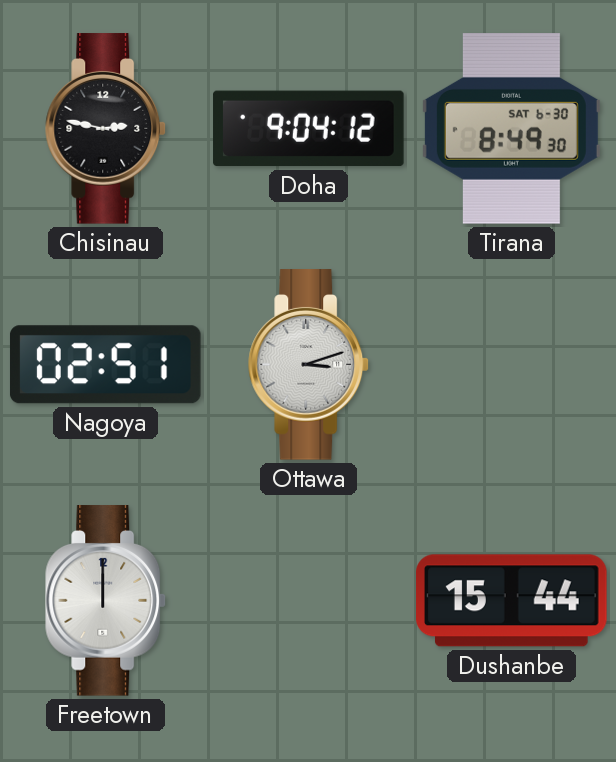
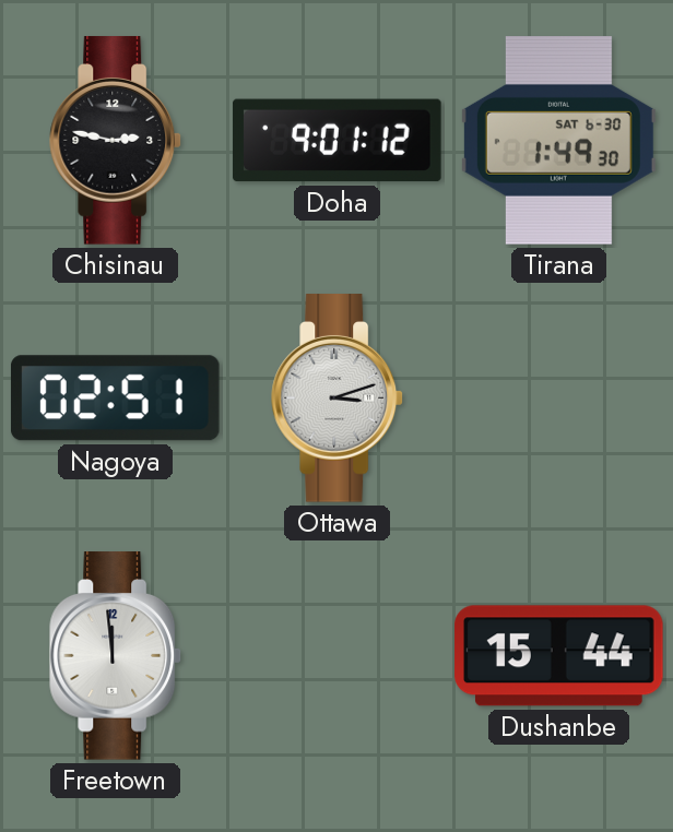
Doha: 9:04 -> 9:01 (338, 141)
Tirana: 8:49 -> 1:49 (558, 141)
Freetown: 12:00 -> 11:59 (116, 656)
